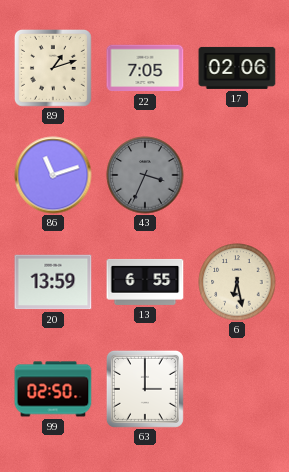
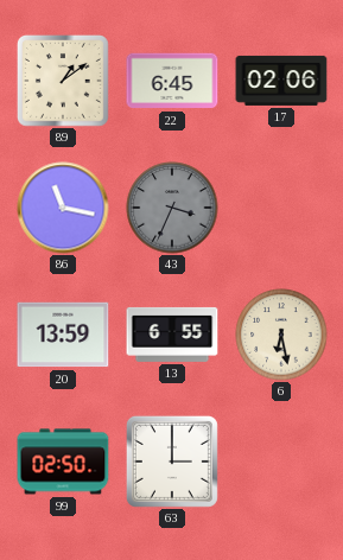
89: 1:12 -> 1:09 (64, 82)
22: 7:05 -> 6:45 (172, 81)
86: 11:12 -> 11:17 (63, 208)
